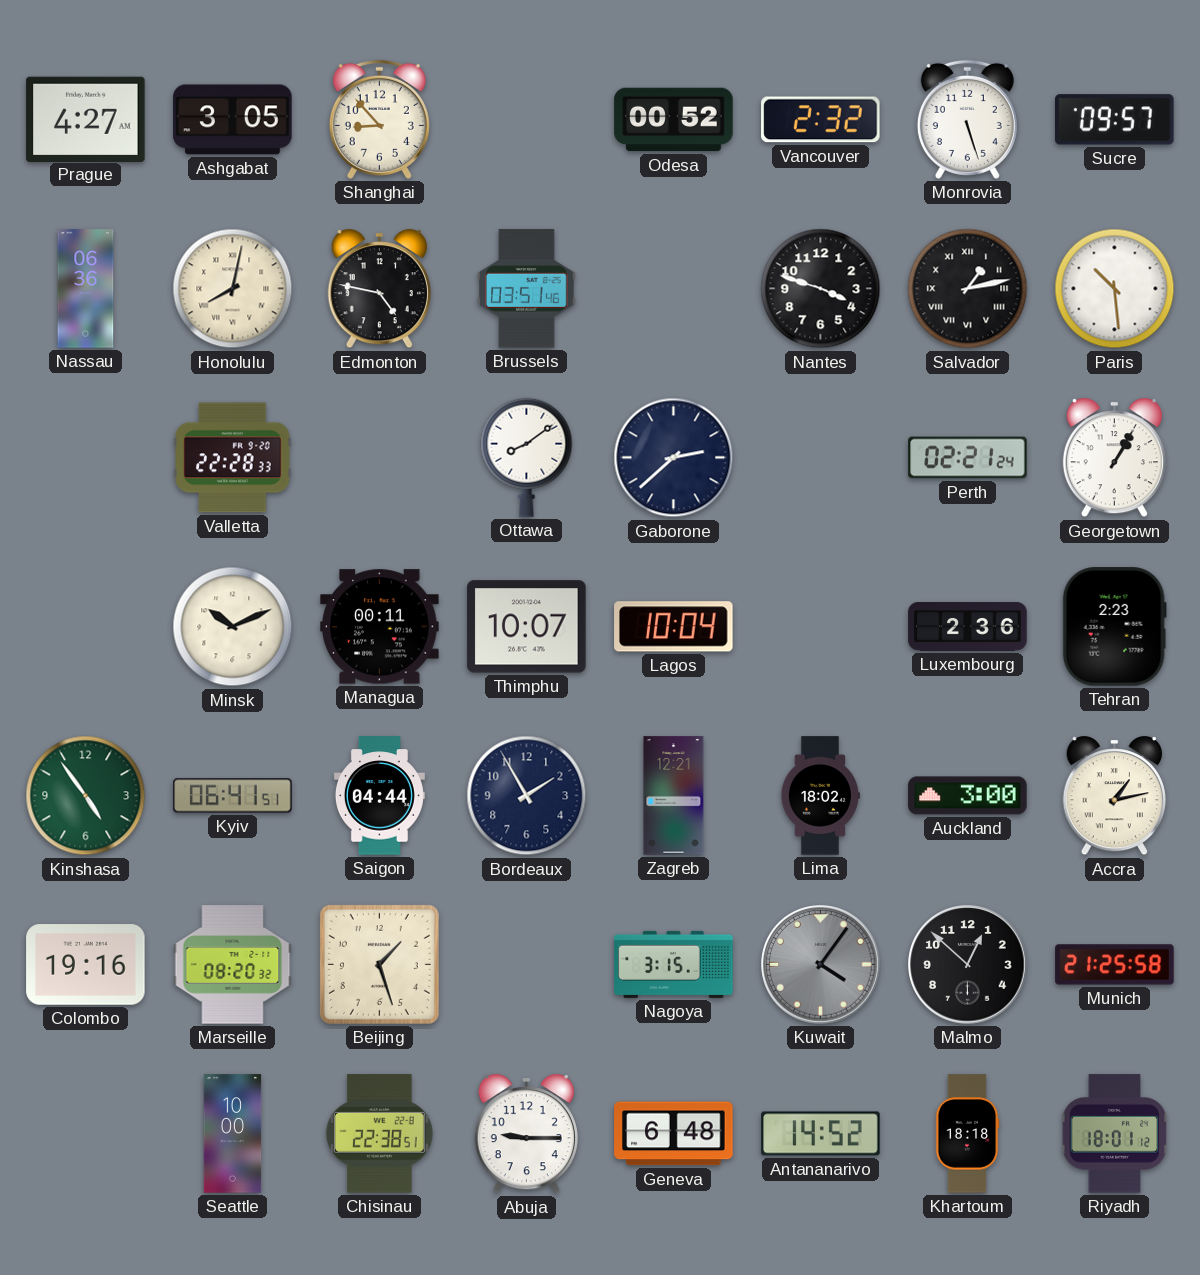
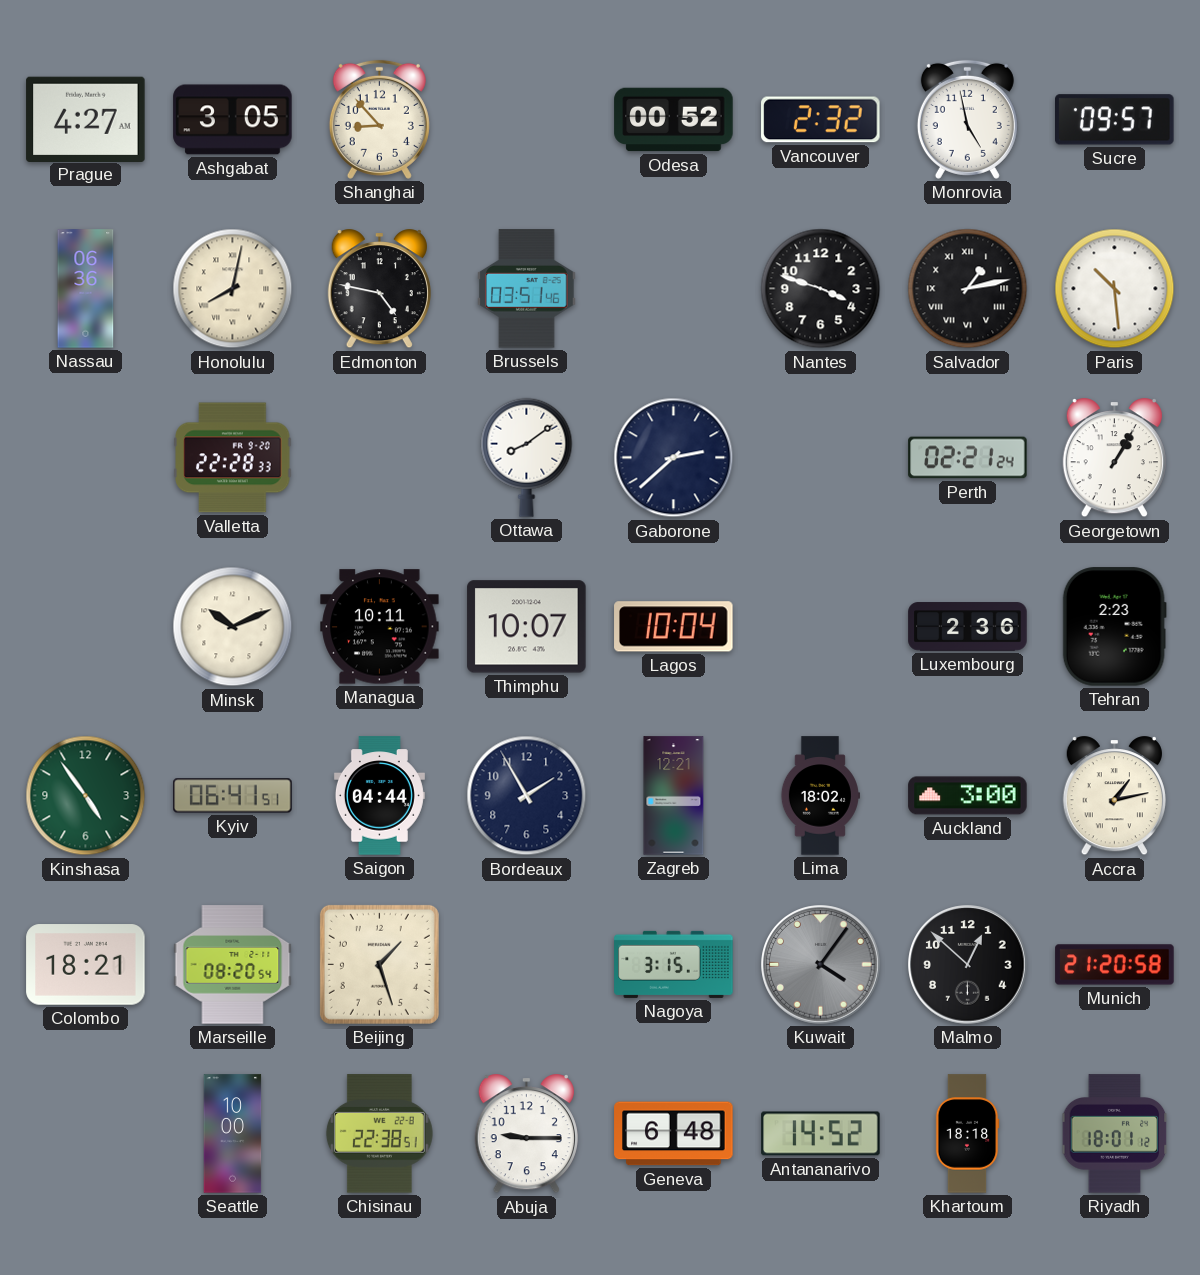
Monrovia: 5:27 -> 4:58 (967, 119)
Managua: 00:11 -> 10:11 (380, 627)
Colombo: 19:16 -> 18:21 (86, 965)
Marseille: 08:20:32 -> 08:20:54 (233, 965)
Munich: 21:25 -> 21:20 (1115, 965)
